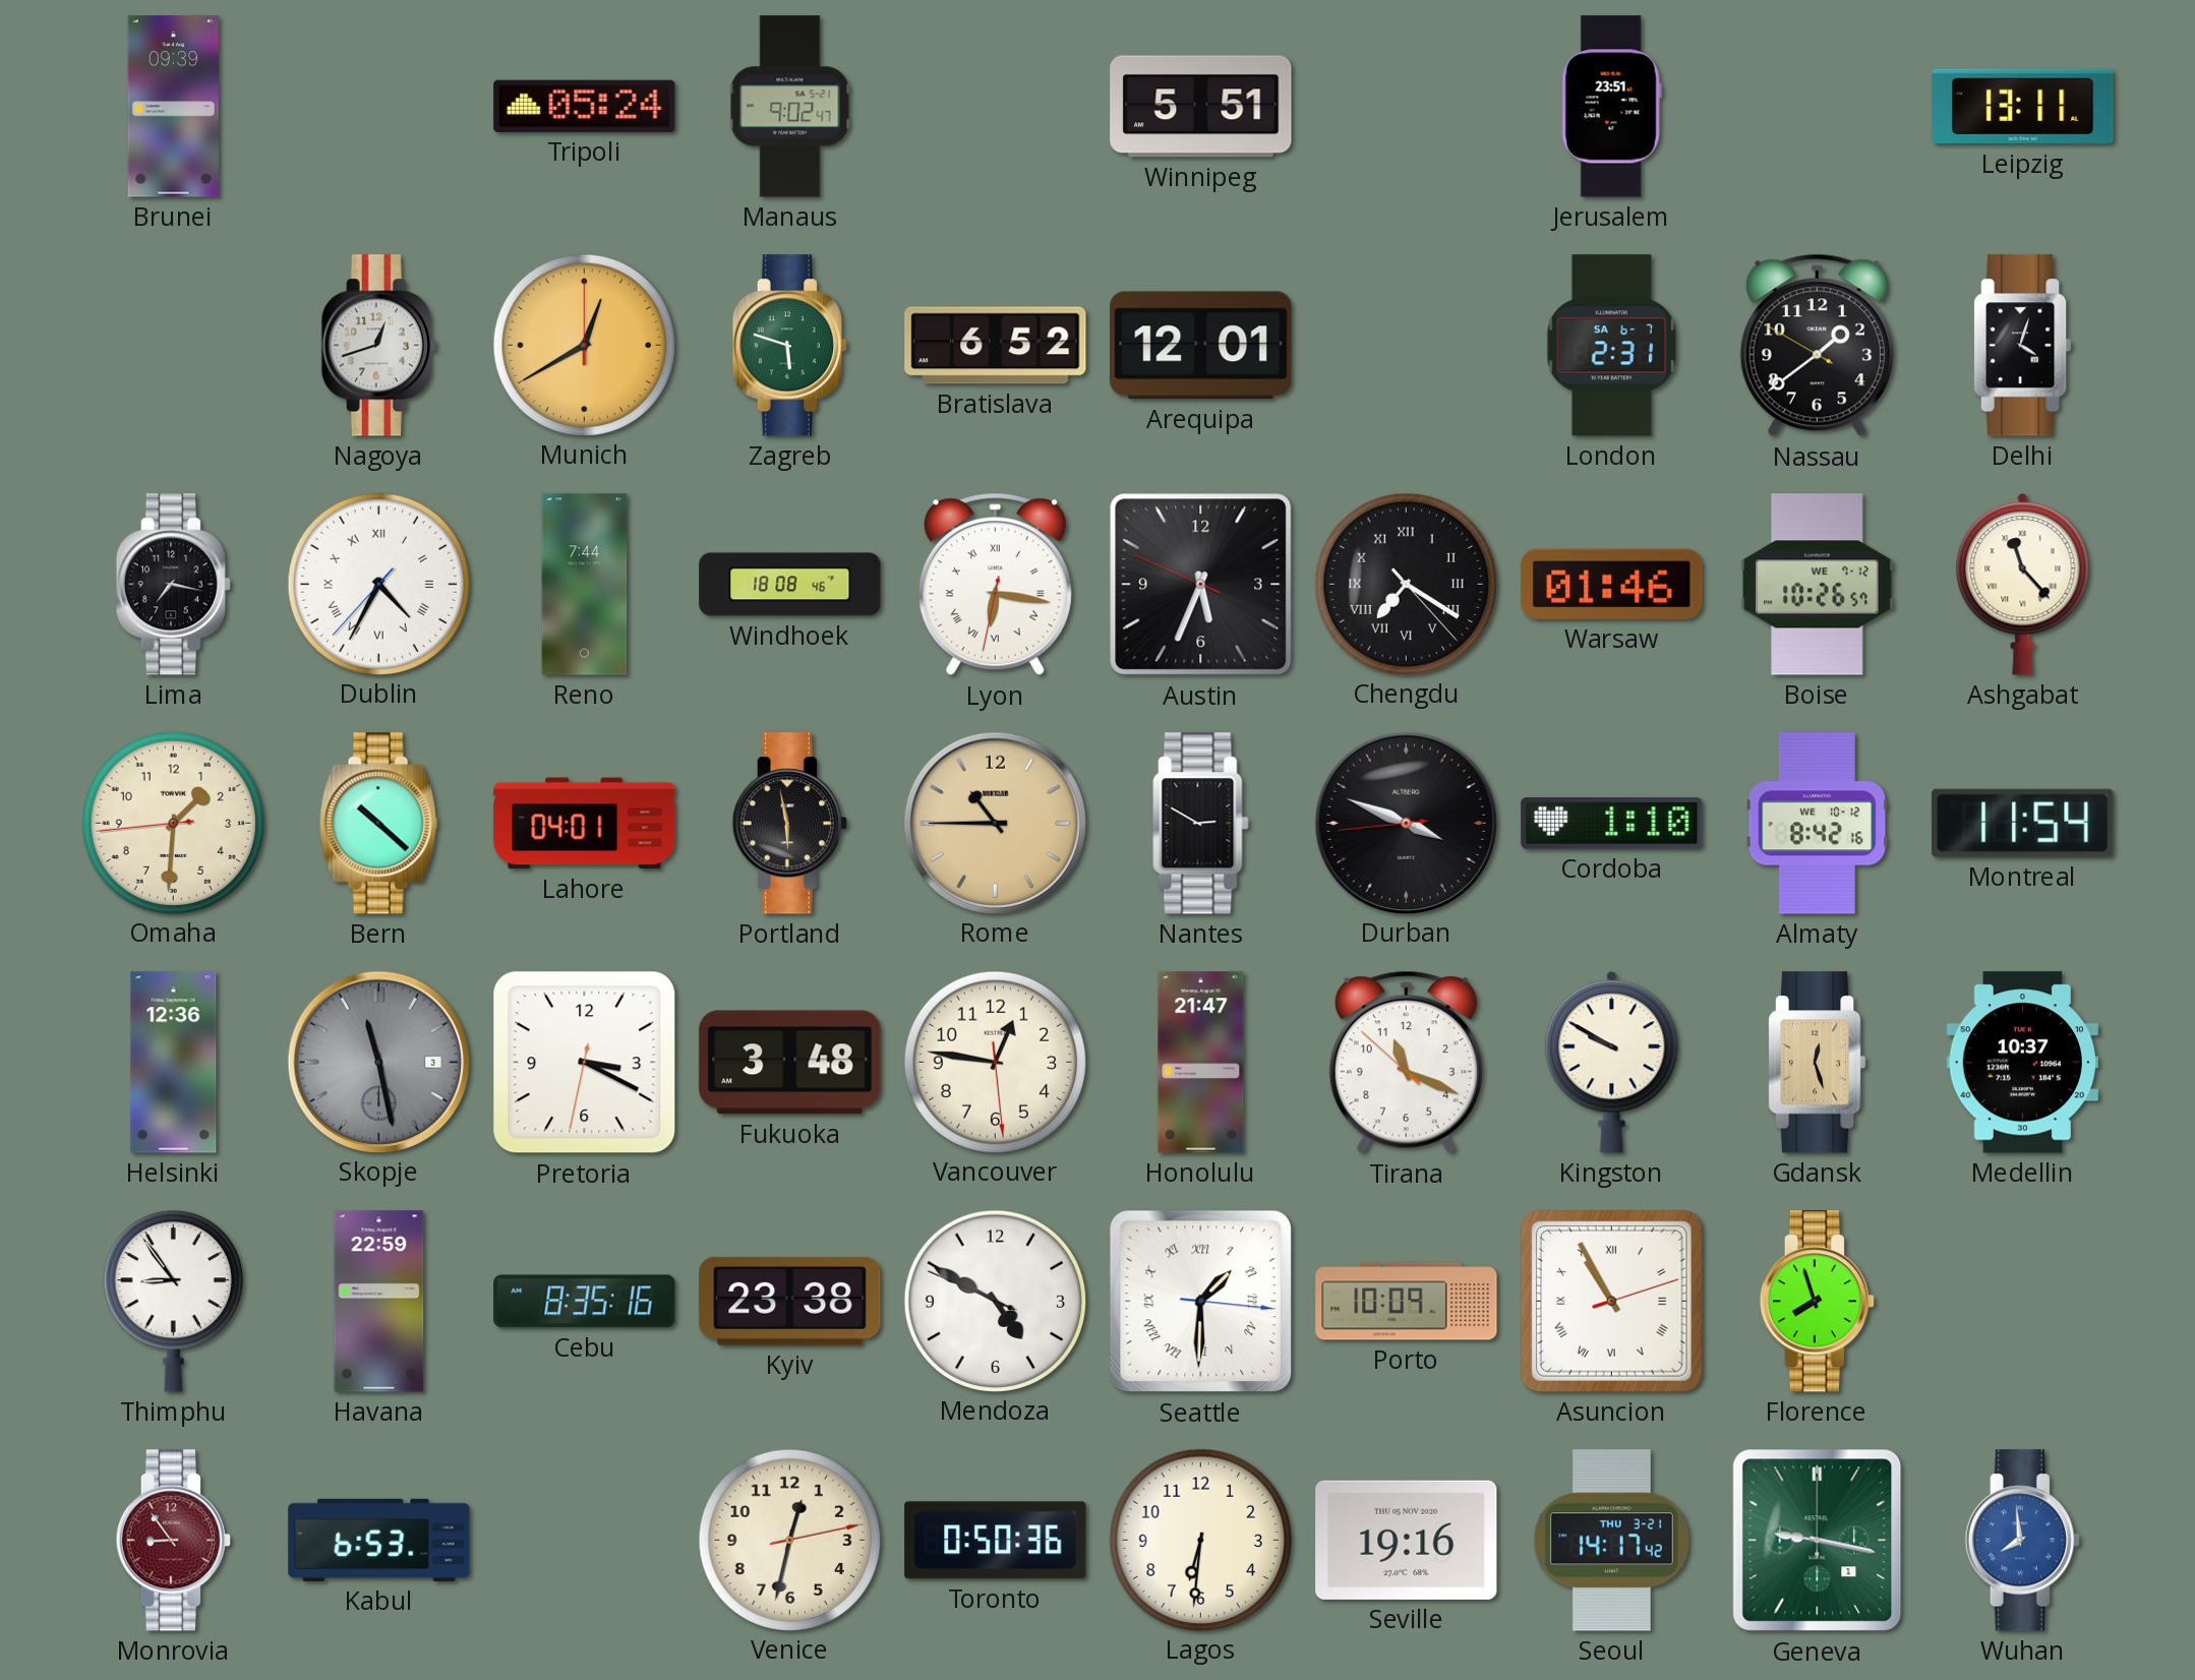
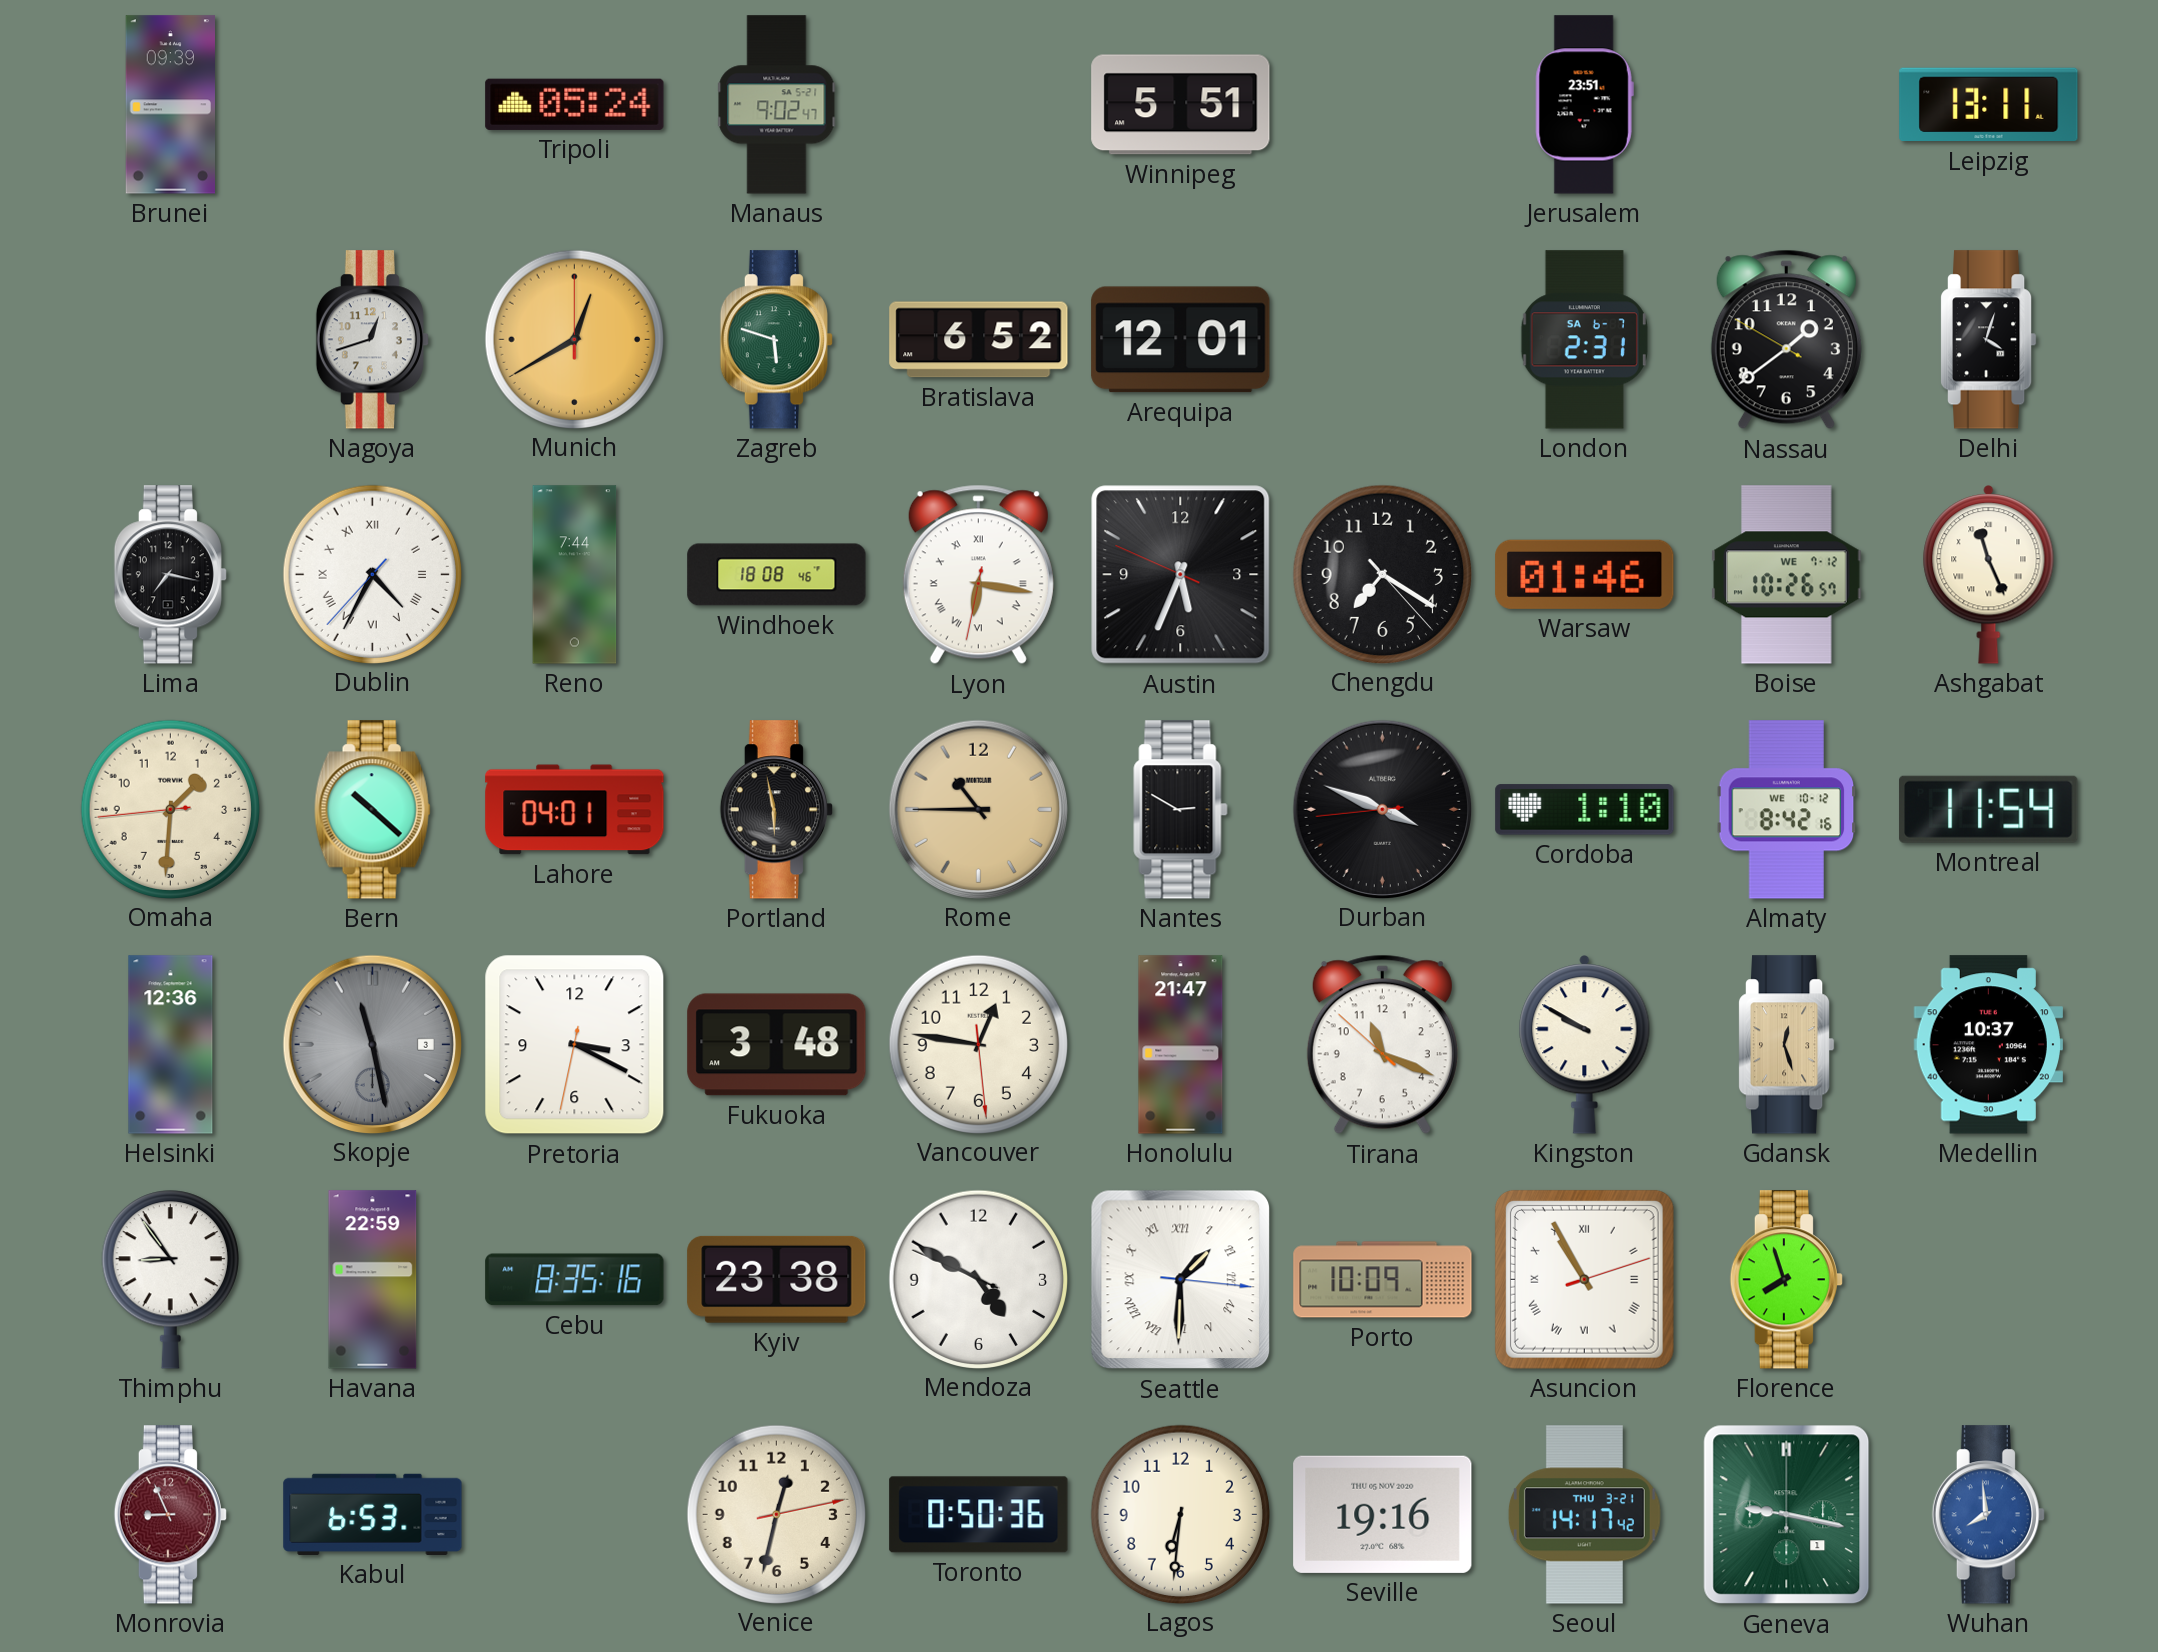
Chengdu numerals: Roman -> Arabic (1382, 574)
Ashgabat: 11:23 -> 11:26 (1989, 575)
Monrovia: 8:54 -> 8:56 (170, 1515)
